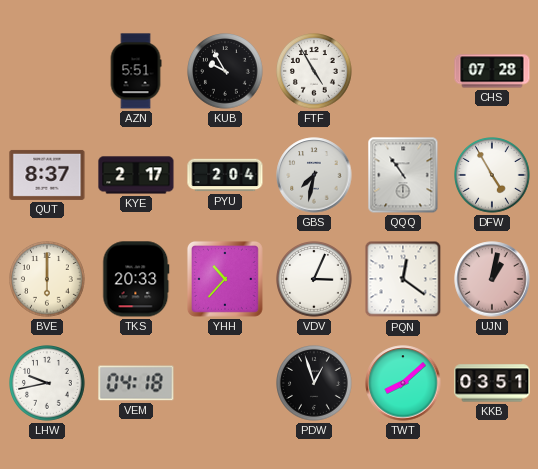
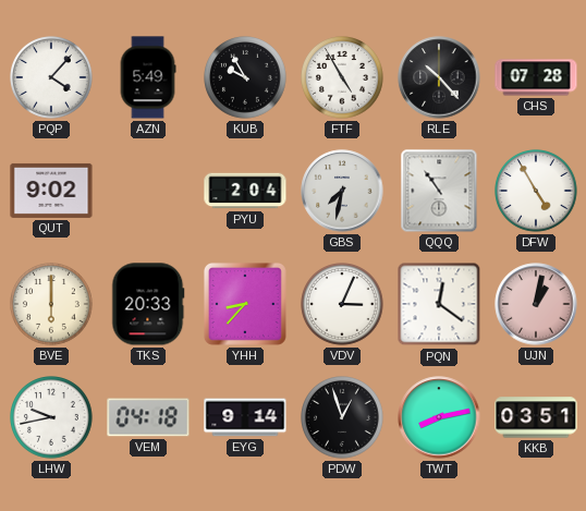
PQP: none -> 4:07 (52, 78)
AZN: 5:51 -> 5:49 (148, 77)
RLE: none -> 10:23 (439, 77)
QUT: 8:37 -> 9:02 (51, 191)
KYE: 2:17 -> none (136, 175)
YHH: 10:37 -> 8:37 (245, 304)
EYG: none -> 9:14 (245, 417)
TWT: 8:08 -> 8:13 (439, 417)
